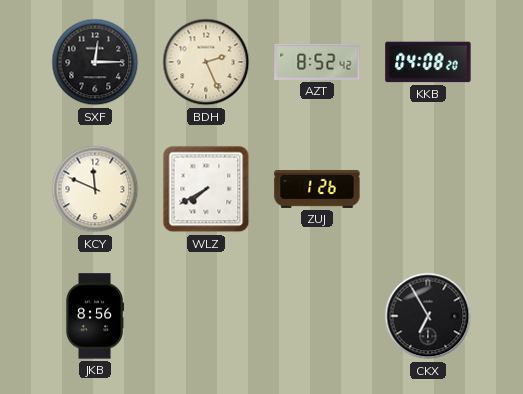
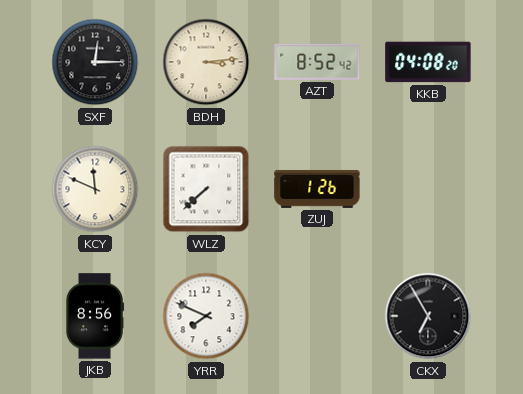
BDH: 2:26 -> 3:14 (206, 62)
WLZ: 7:40 -> 7:38 (206, 189)
YRR: none -> 7:49 (206, 316)
